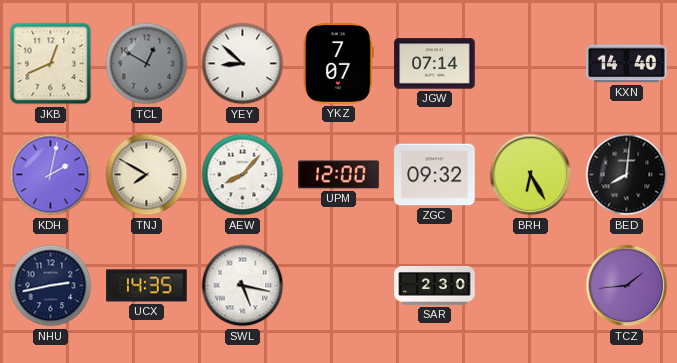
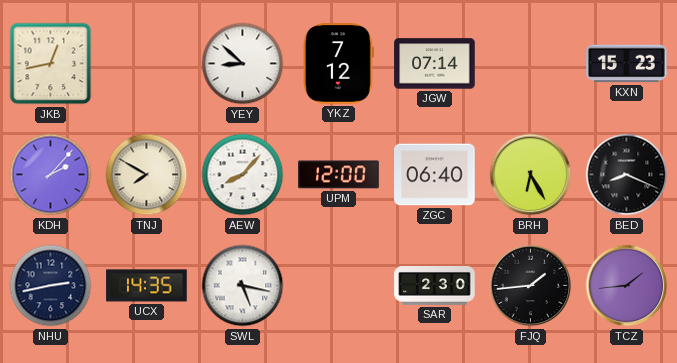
JKB: 12:41 -> 12:43 (51, 64)
TCL: 12:50 -> none (147, 64)
YKZ: 7:07 -> 7:12 (338, 64)
KXN: 14:40 -> 15:23 (627, 64)
KDH: 2:02 -> 2:07 (51, 175)
ZGC: 09:32 -> 06:40 (435, 175)
BED: 8:01 -> 8:19 (627, 175)
FJQ: none -> 1:44 (531, 286)
